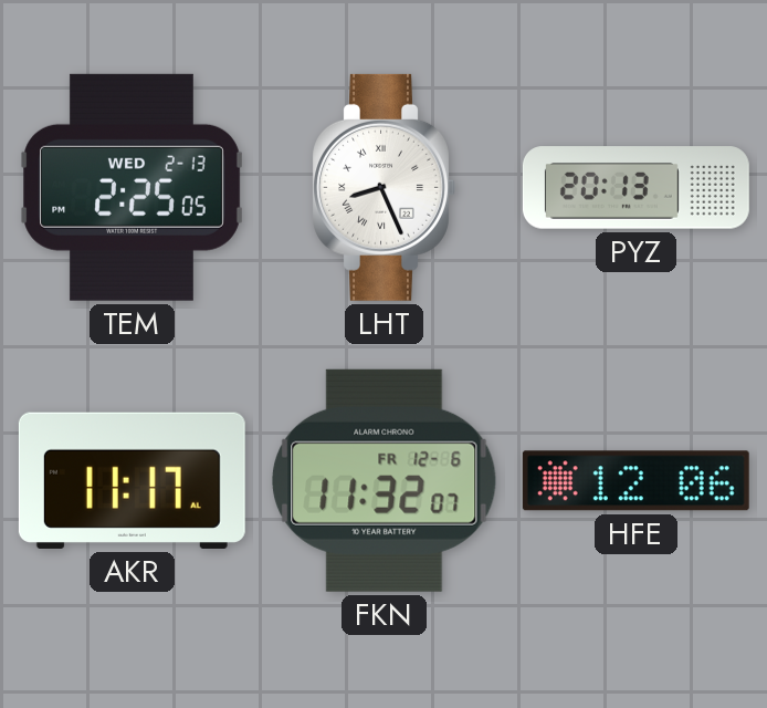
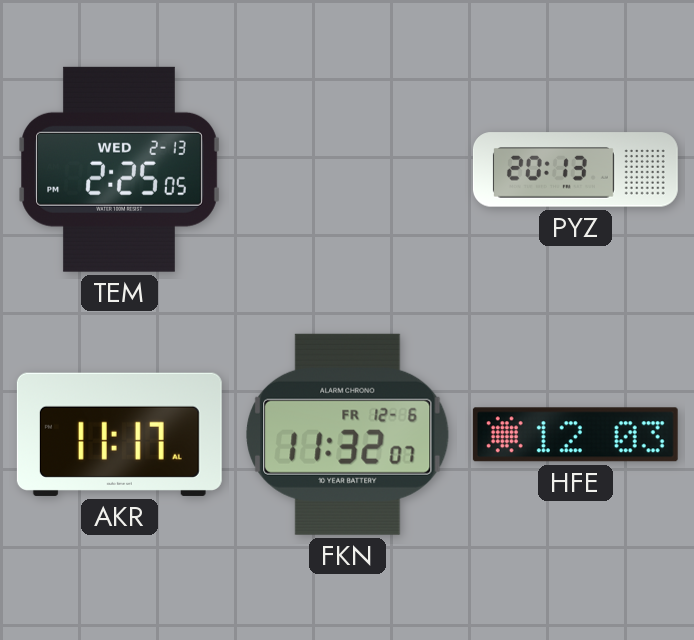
LHT: 8:26 -> none (383, 187)
HFE: 12:06 -> 12:03 (575, 435)
